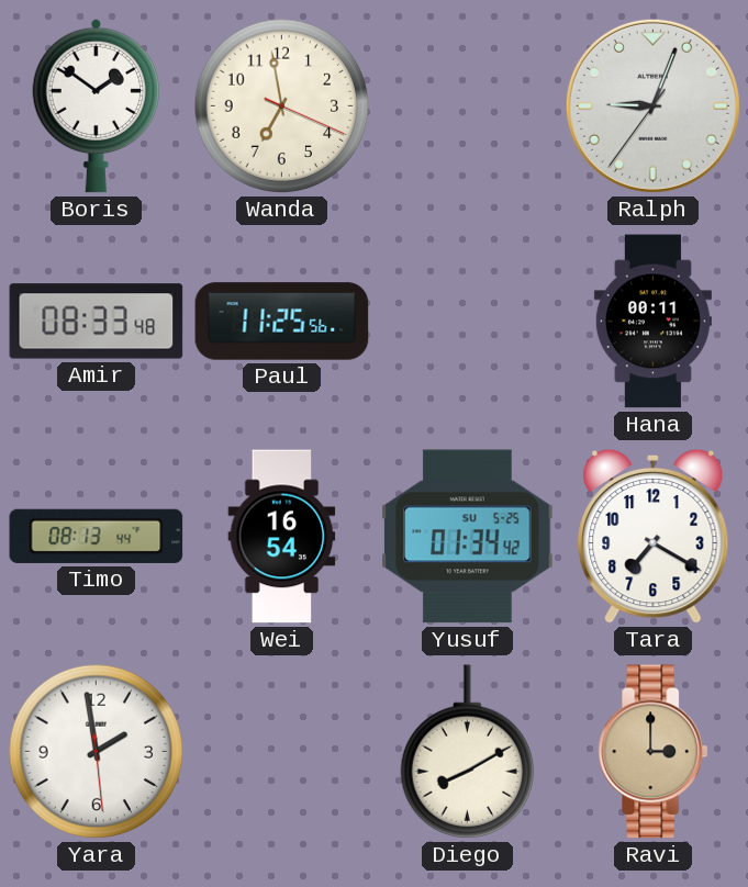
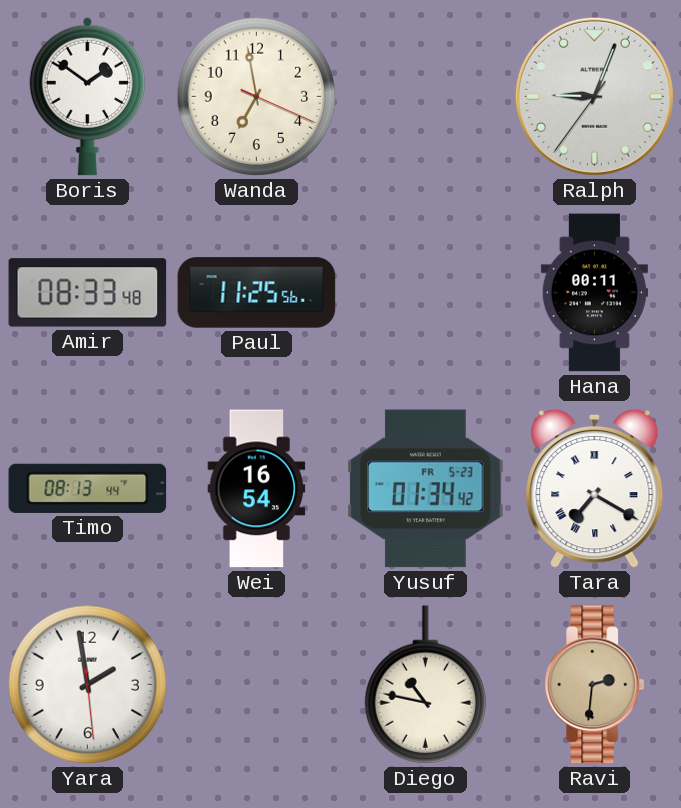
Yusuf date: SU 5-25 -> FR 5-23 (426, 489)
Tara numerals: Arabic -> Roman (595, 488)
Diego: 8:10 -> 10:47 (425, 685)
Ravi: 3:00 -> 2:31 (595, 685)
